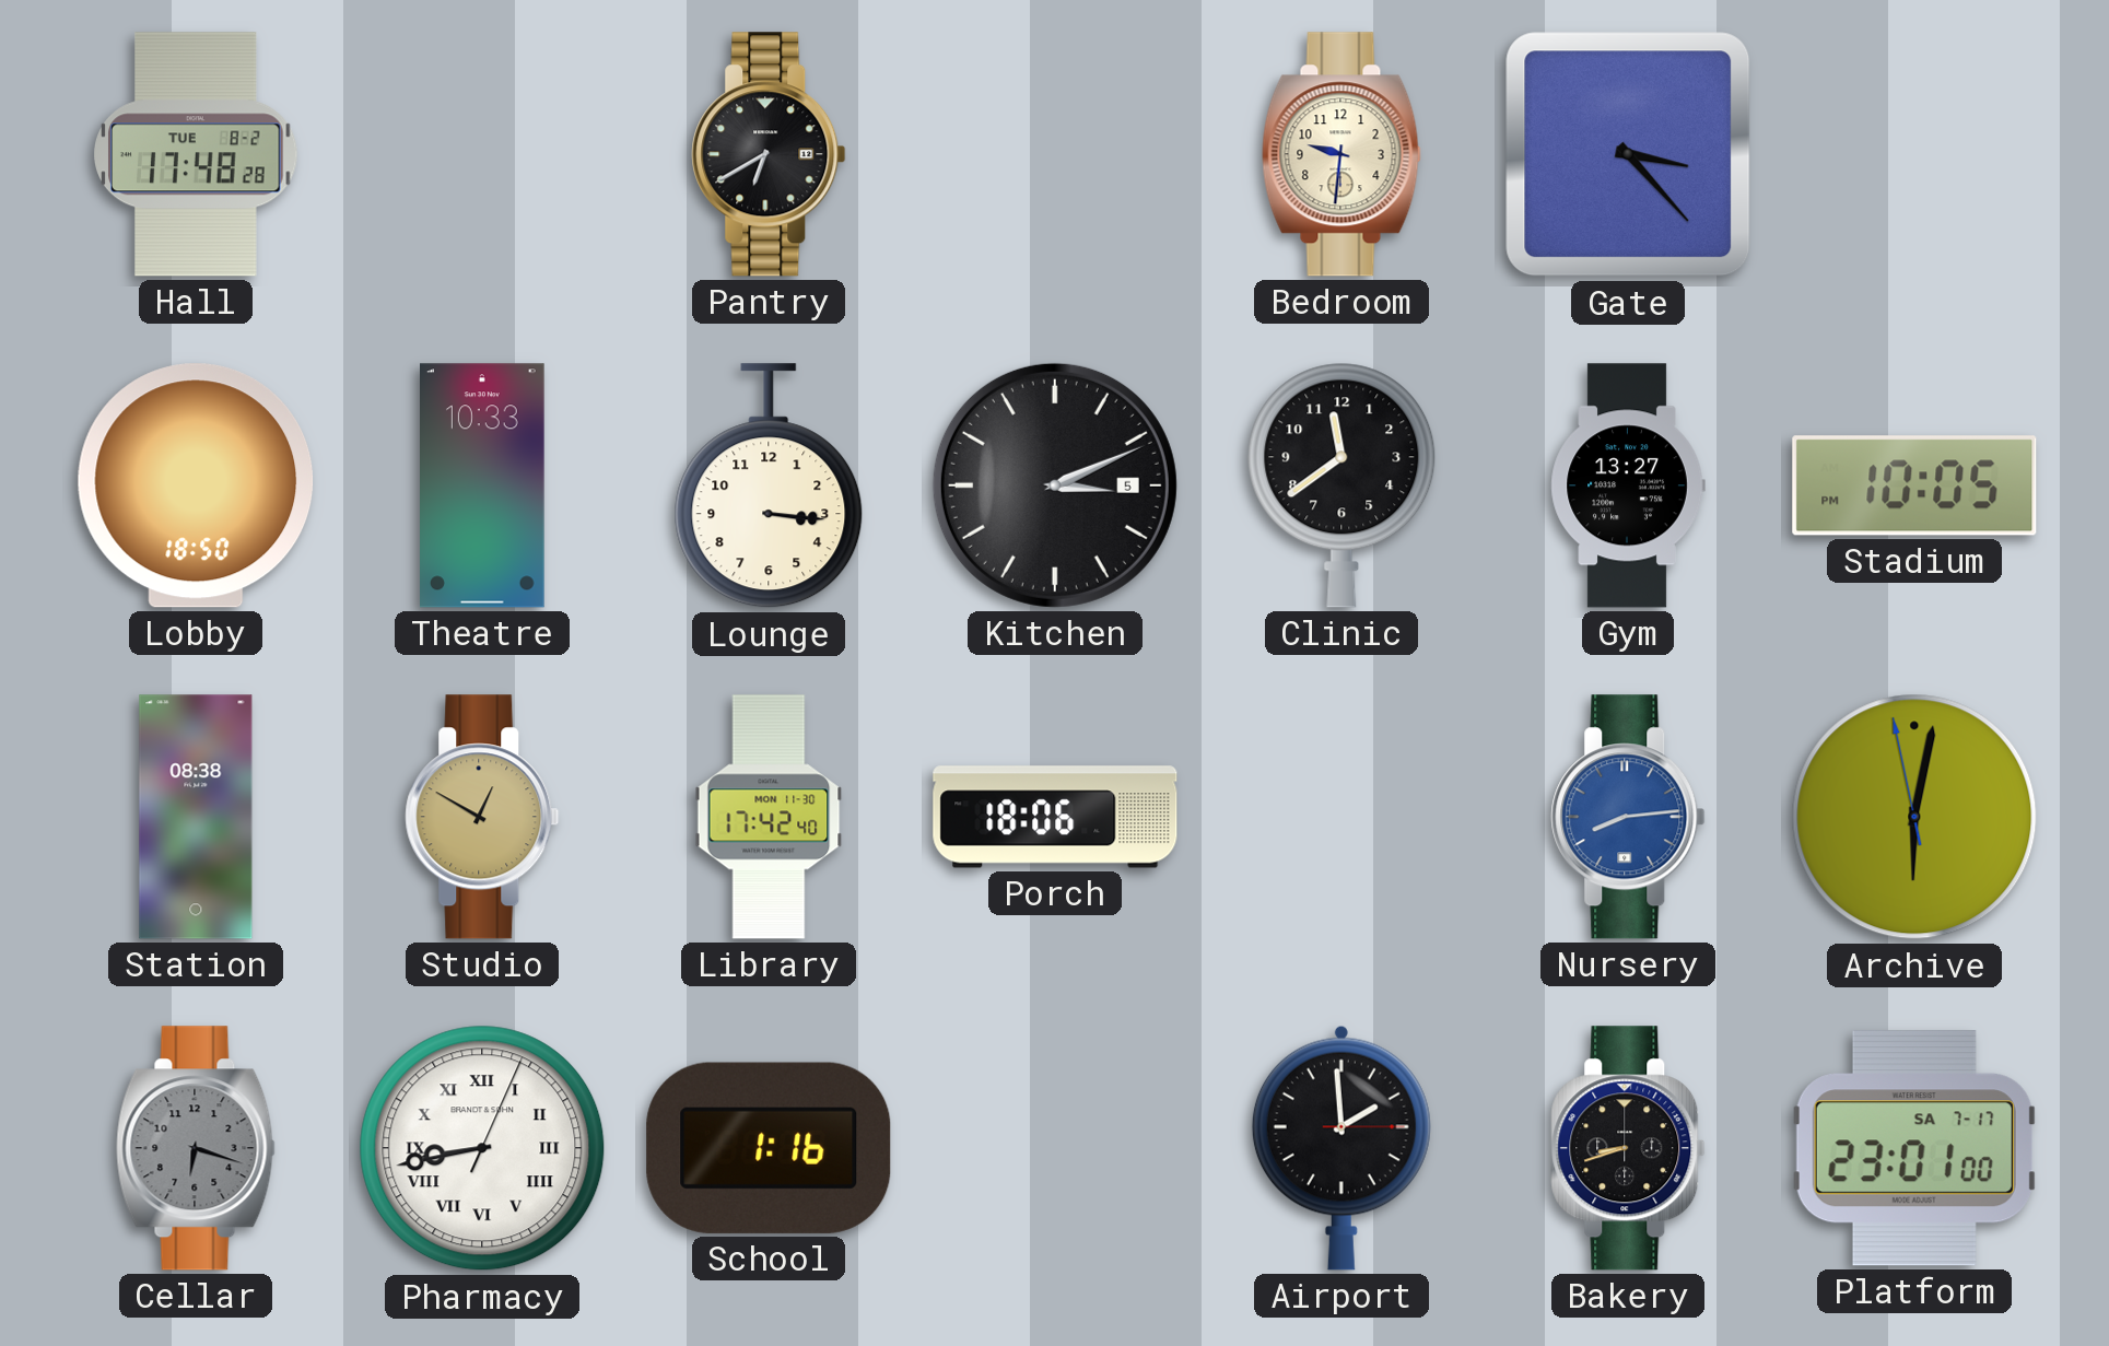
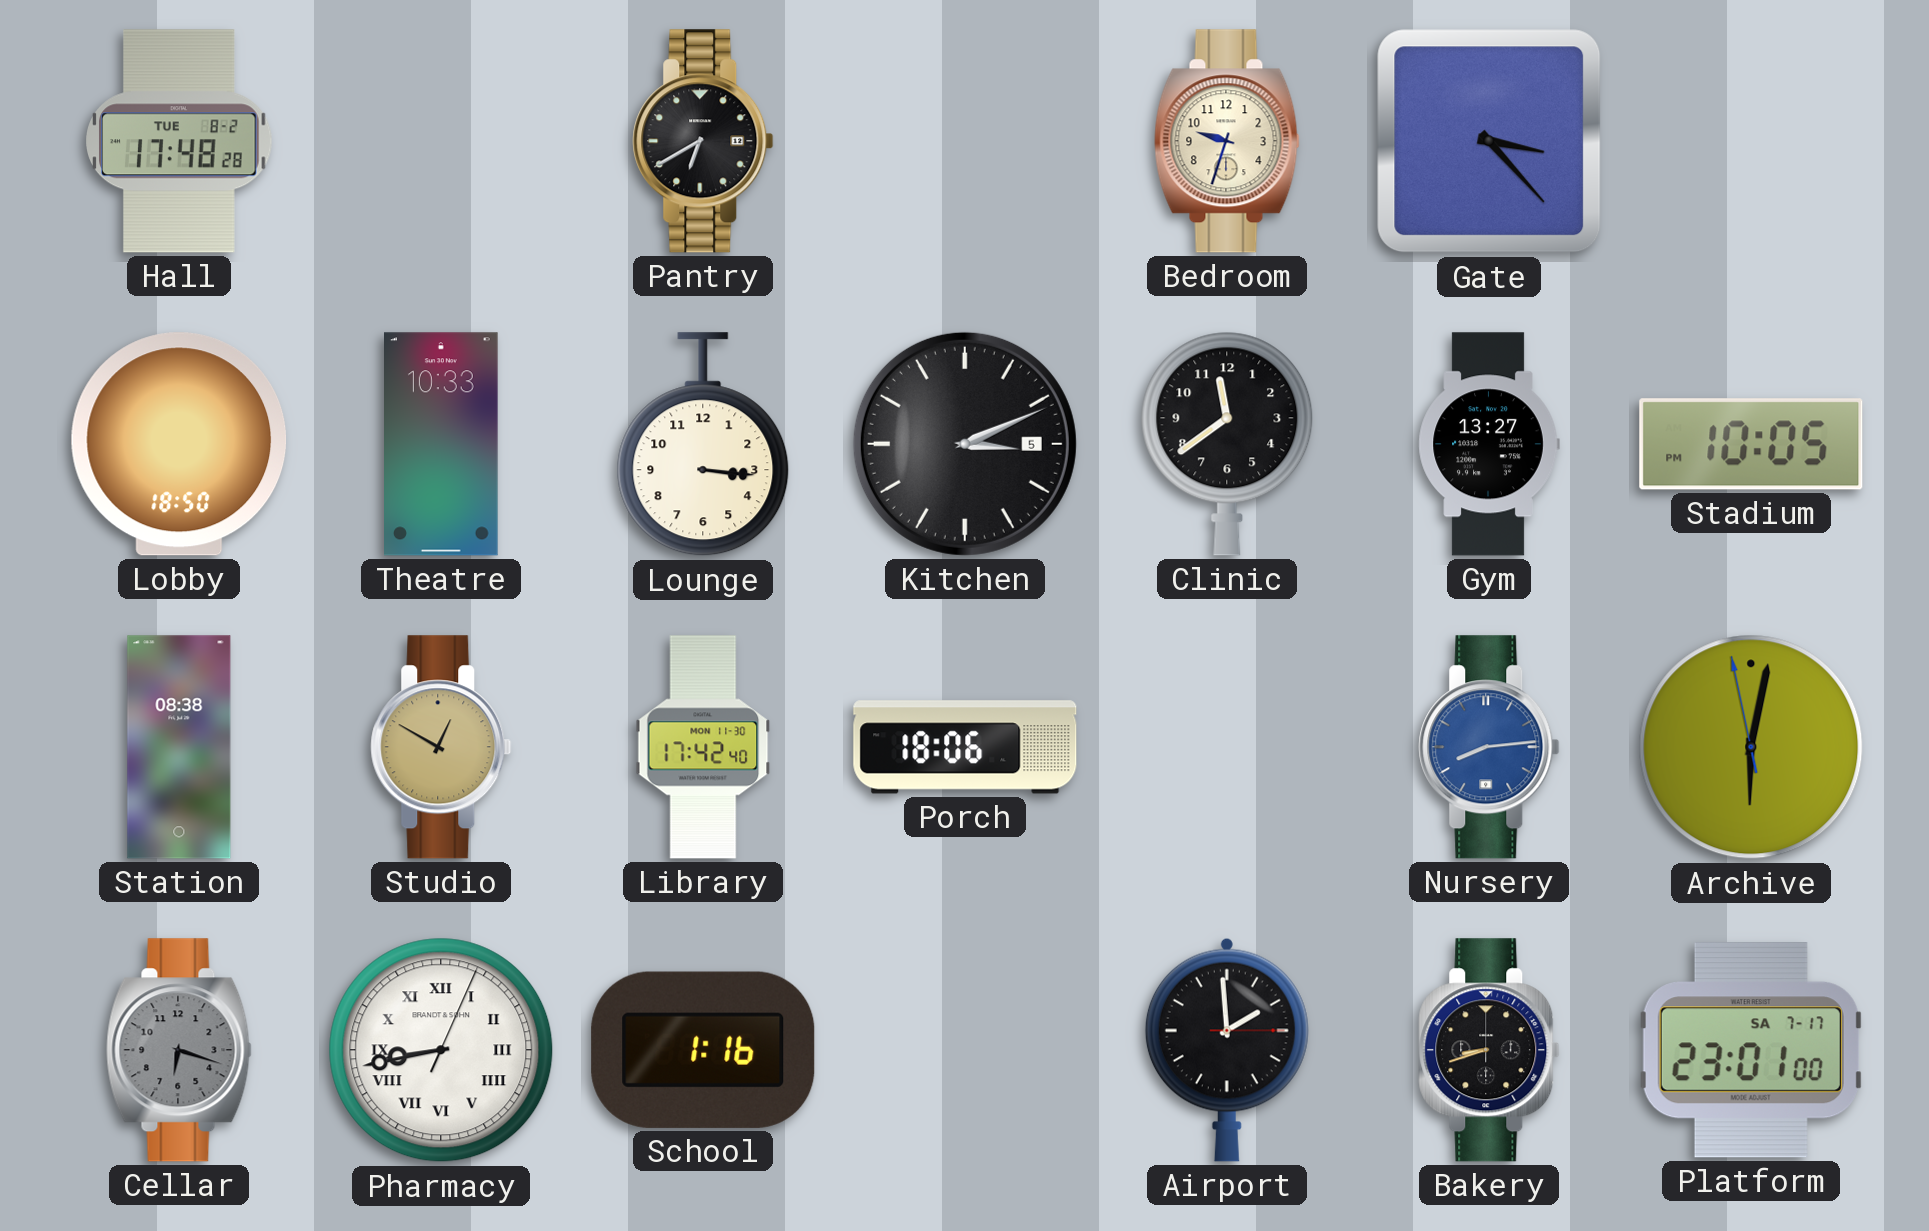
Bedroom: 9:31 -> 9:33 (1227, 141)
